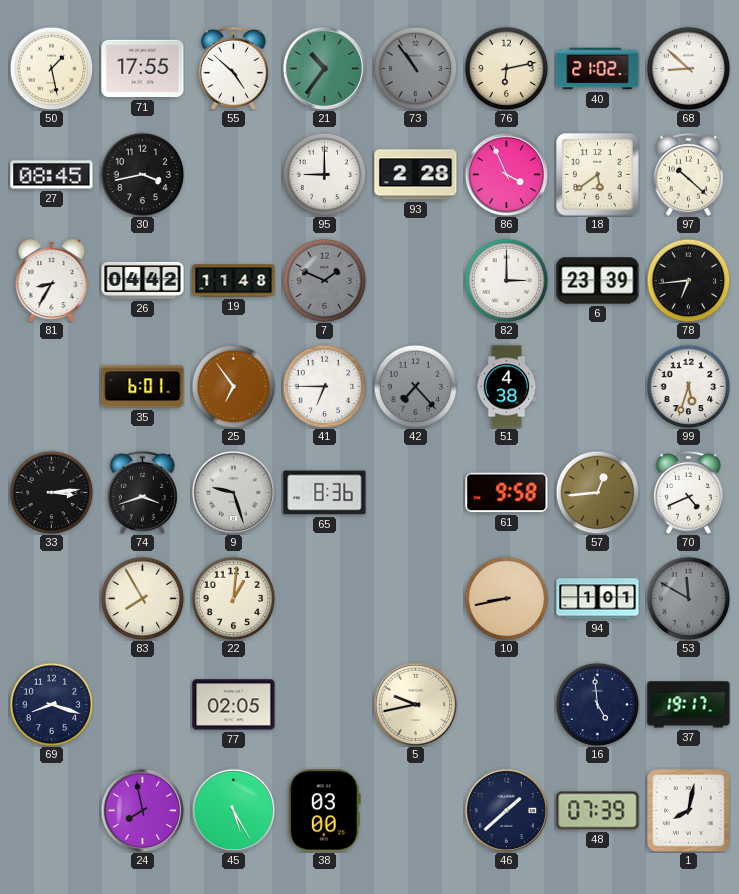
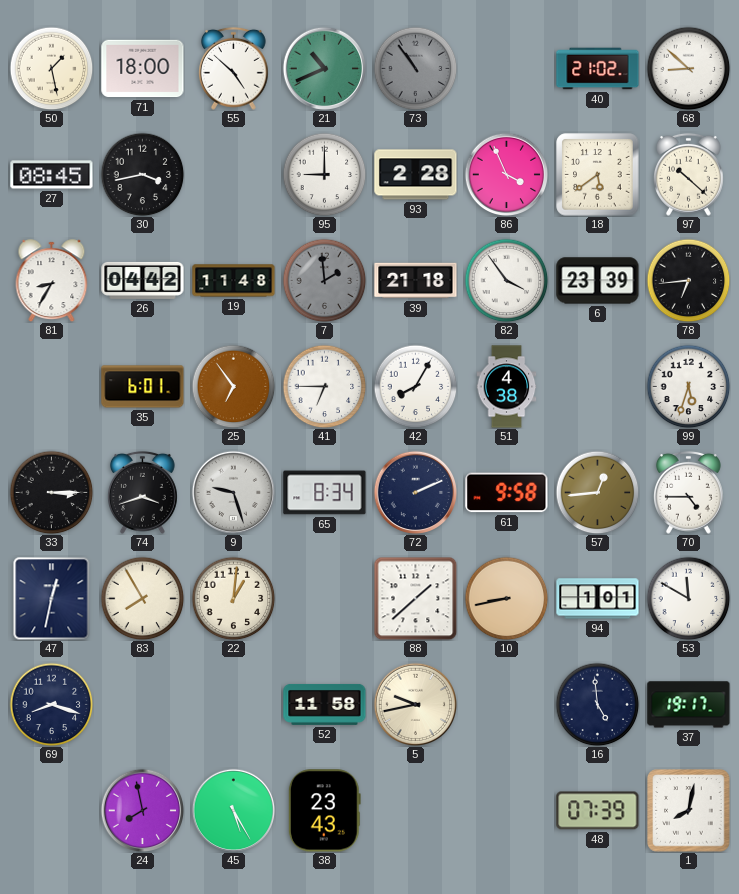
71: 17:55 -> 18:00 (143, 69)
21: 10:36 -> 10:41 (324, 68)
76: 6:13 -> none (506, 68)
7: 1:49 -> 1:59 (324, 280)
39: none -> 21:18 (416, 281)
82: 3:00 -> 3:54 (506, 280)
42: 7:23 -> 8:05 (415, 386)
42 dial: grey -> white (415, 386)
33: 3:14 -> 3:15 (51, 492)
65: 8:36 -> 8:34 (325, 493)
72: none -> 2:11 (415, 492)
70: 4:41 -> 4:45 (688, 492)
47: none -> 12:32 (52, 598)
88: none -> 1:38 (415, 598)
53 dial: grey -> white (688, 598)
77: 02:05 -> none (234, 705)
52: none -> 11:58 (325, 704)
38: 03:00 -> 23:43 (324, 811)
46: 1:38 -> none (506, 810)
